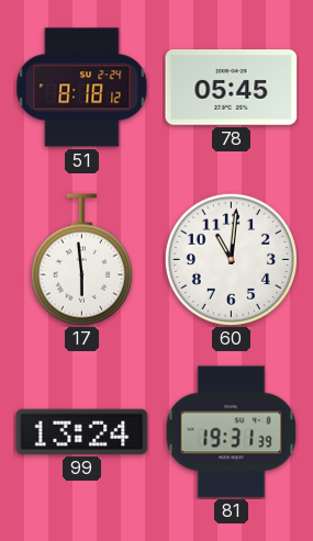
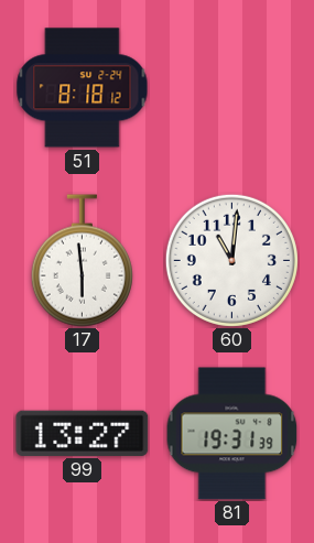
78: 05:45 -> none (232, 88)
99: 13:24 -> 13:27 (83, 433)
